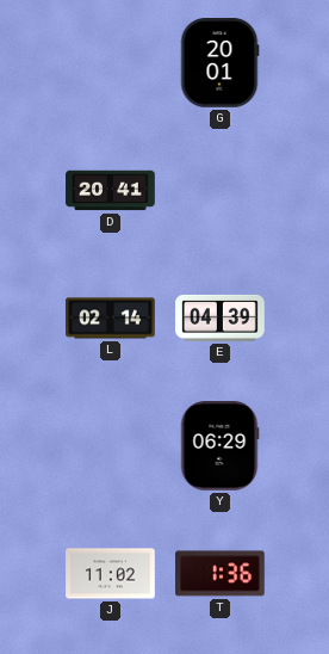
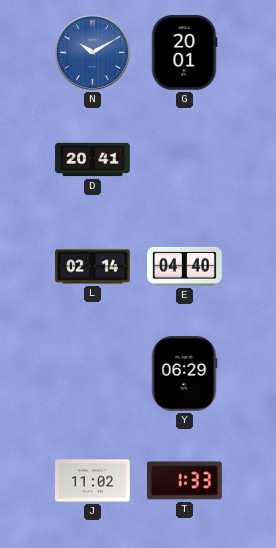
N: none -> 10:10 (92, 52)
E: 04:39 -> 04:40 (185, 266)
T: 1:36 -> 1:33 (185, 481)
